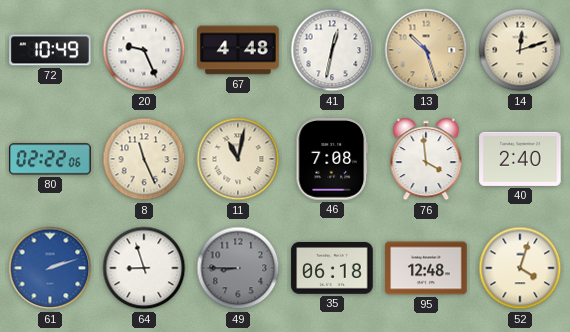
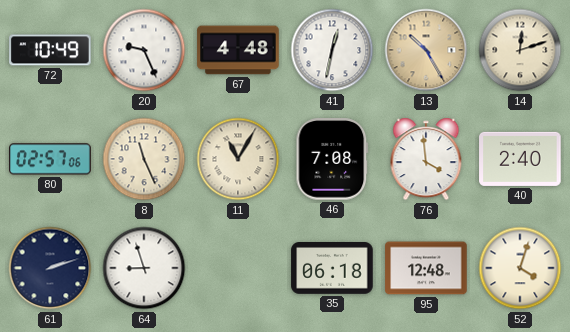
13: 10:27 -> 10:25 (426, 50)
80: 02:22 -> 02:57 (50, 159)
11: 11:02 -> 11:05 (238, 159)
61 dial: blue -> navy (50, 268)
49: 8:45 -> none (238, 268)
